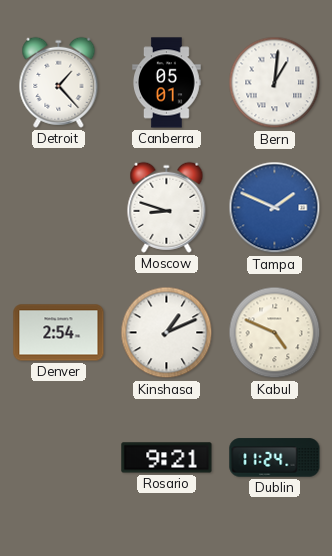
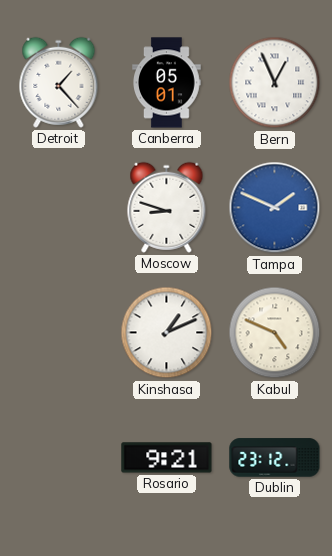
Bern: 1:01 -> 12:56 (275, 83)
Denver: 2:54 -> none (59, 333)
Dublin: 11:24 -> 23:12 (275, 458)
